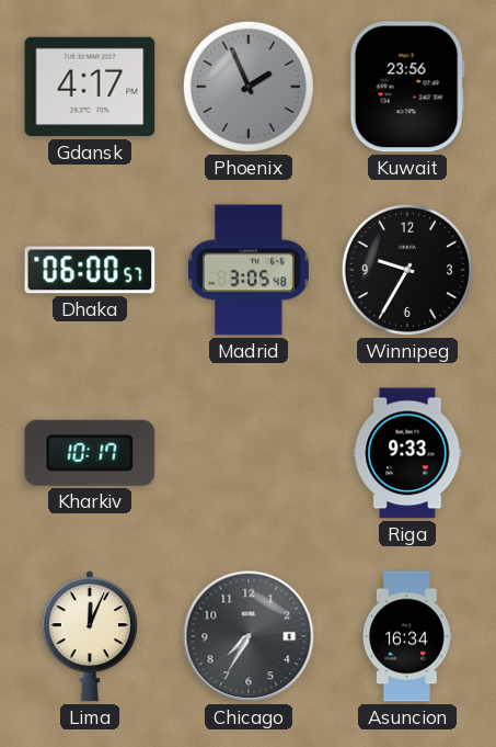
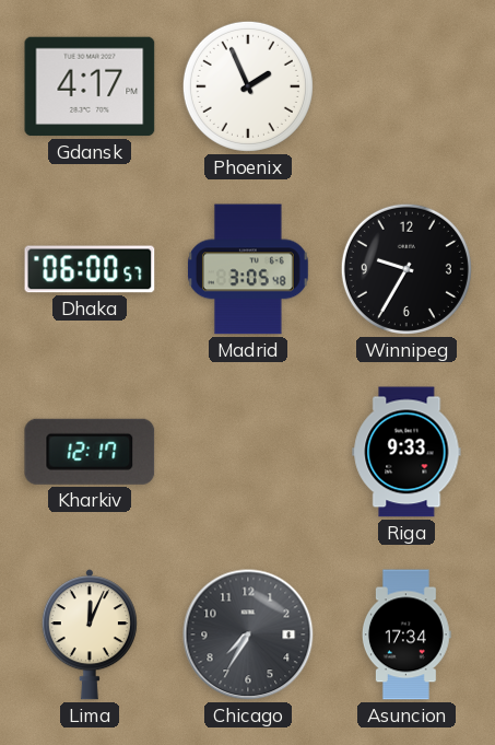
Phoenix dial: grey -> white (248, 86)
Kuwait: 23:56 -> none (407, 87)
Kharkiv: 10:17 -> 12:17 (90, 452)
Asuncion: 16:34 -> 17:34 (406, 635)
